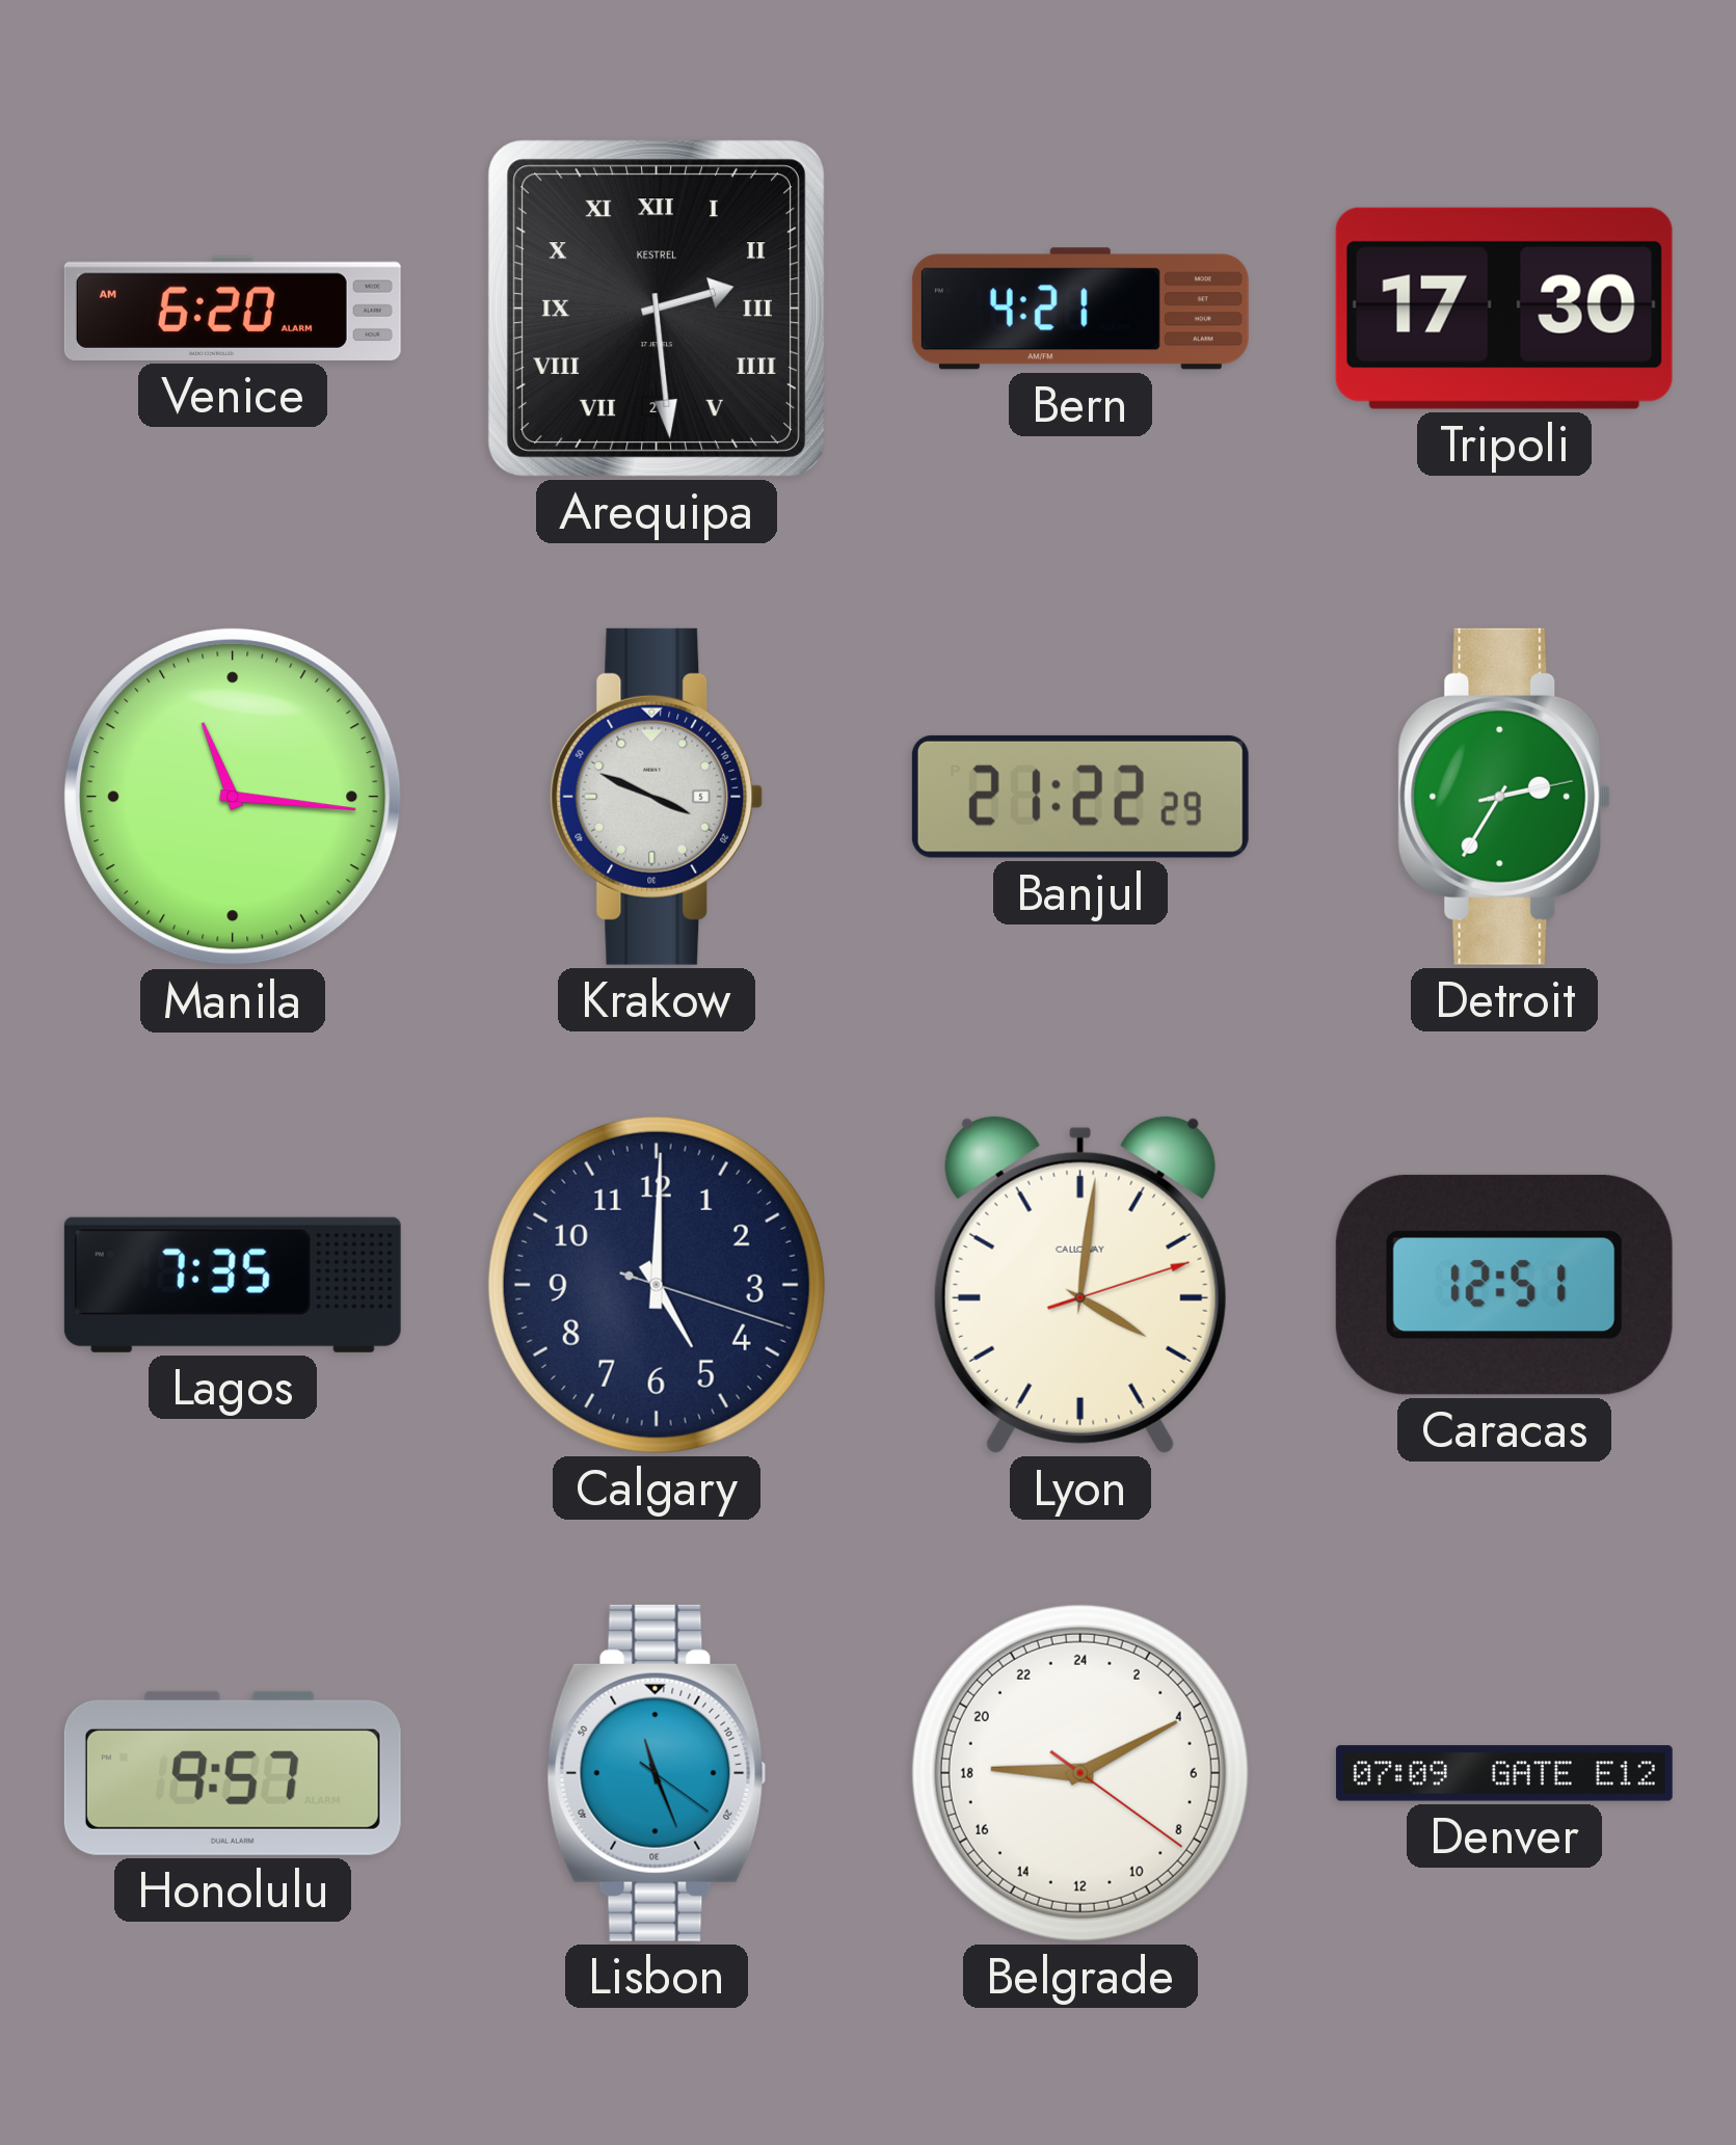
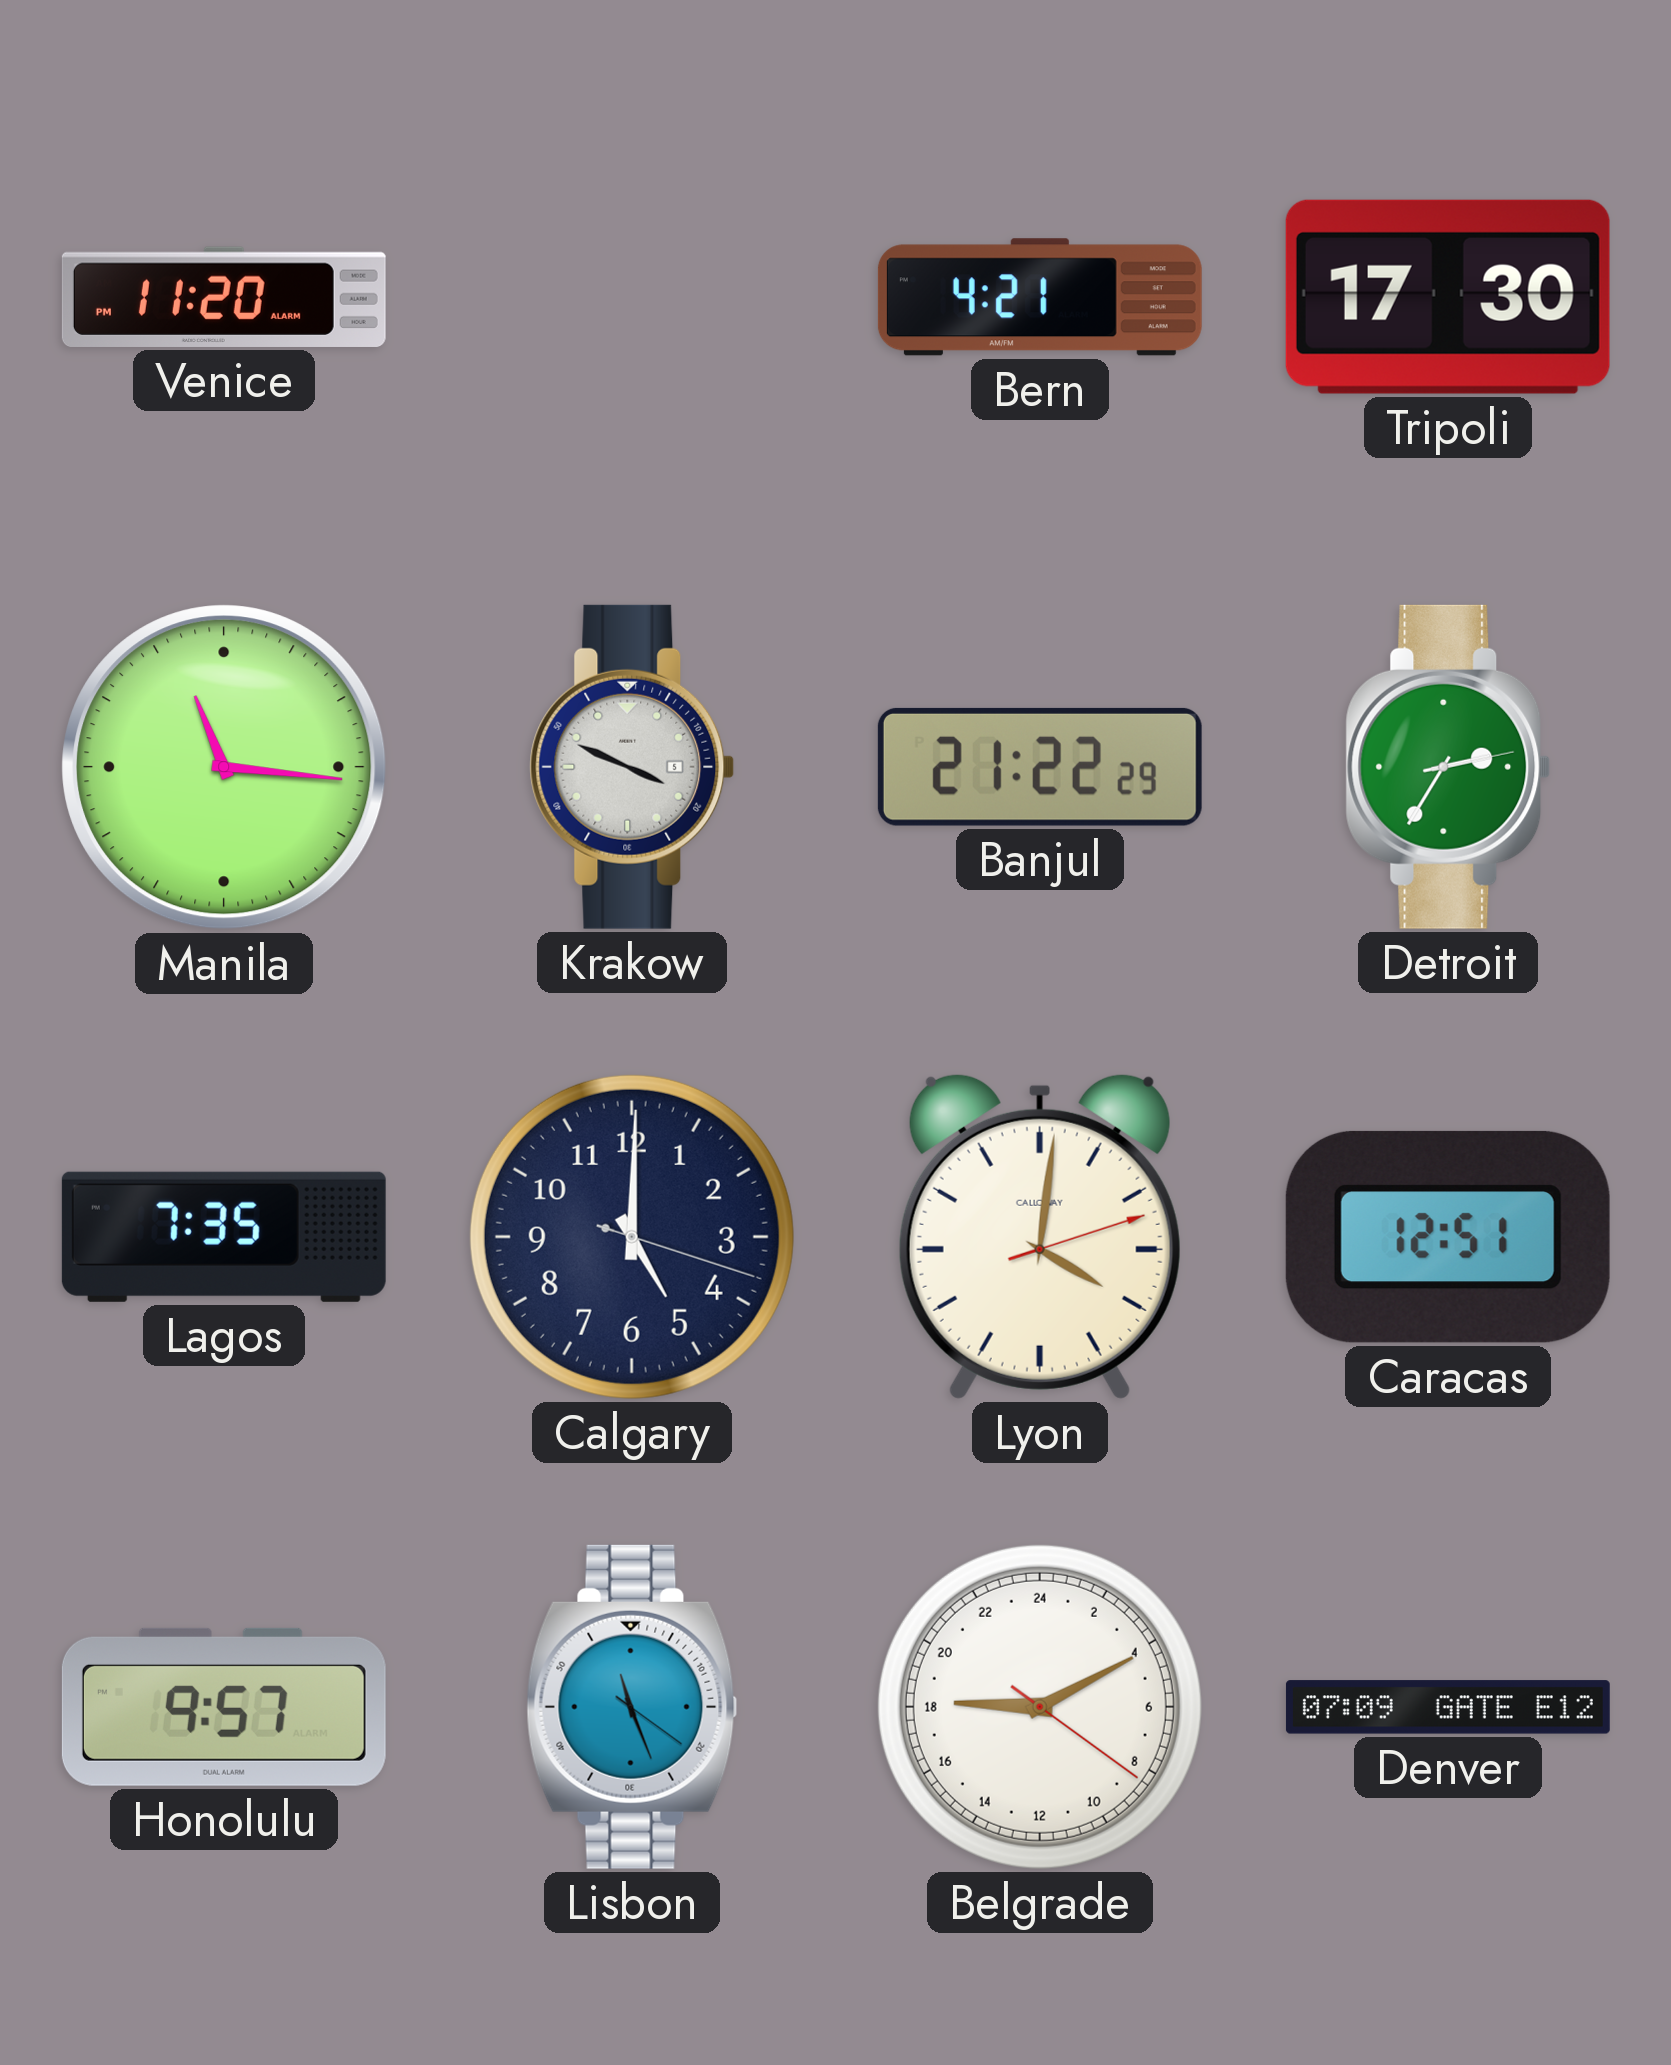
Venice: 6:20 -> 11:20 (224, 297)
Arequipa: 2:29 -> none (657, 309)
